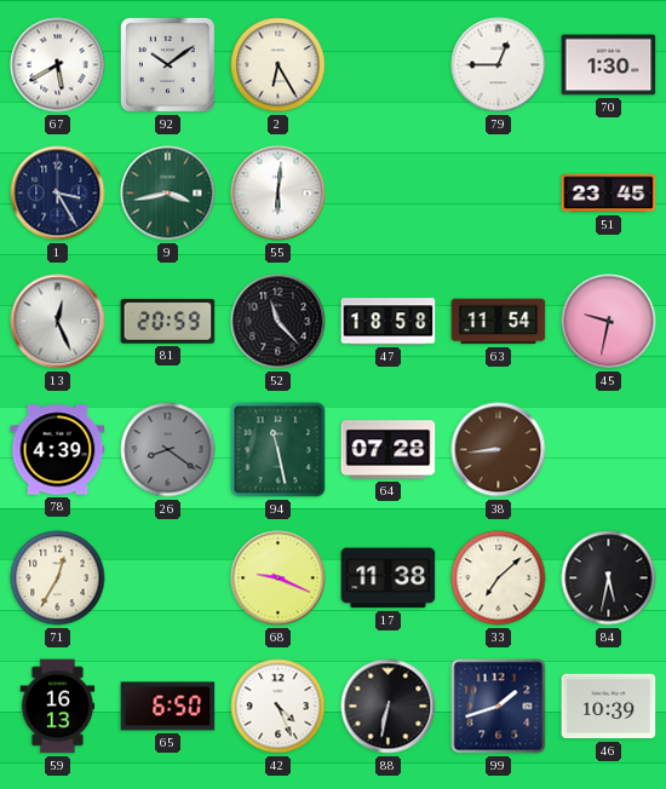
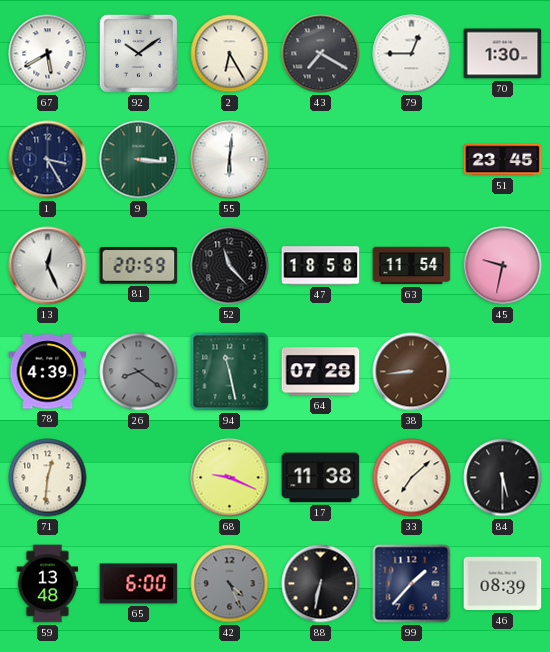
43: none -> 7:20 (321, 54)
9: 3:43 -> 3:16 (139, 160)
71: 12:35 -> 12:31 (48, 478)
84: 5:32 -> 5:30 (503, 478)
59: 16:13 -> 13:48 (48, 584)
65: 6:50 -> 6:00 (139, 584)
42 dial: white -> grey (230, 584)
99: 1:42 -> 1:37 (412, 584)
46: 10:39 -> 08:39 (503, 584)
